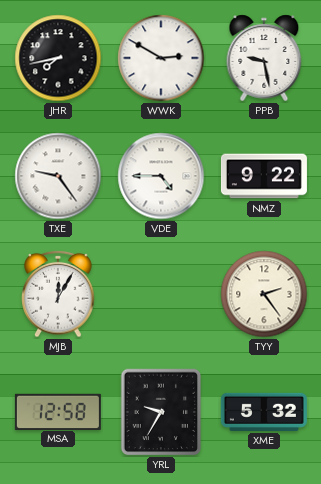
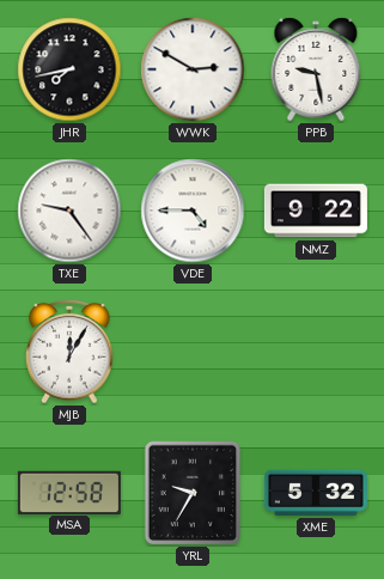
TYY: 2:24 -> none (264, 294)
